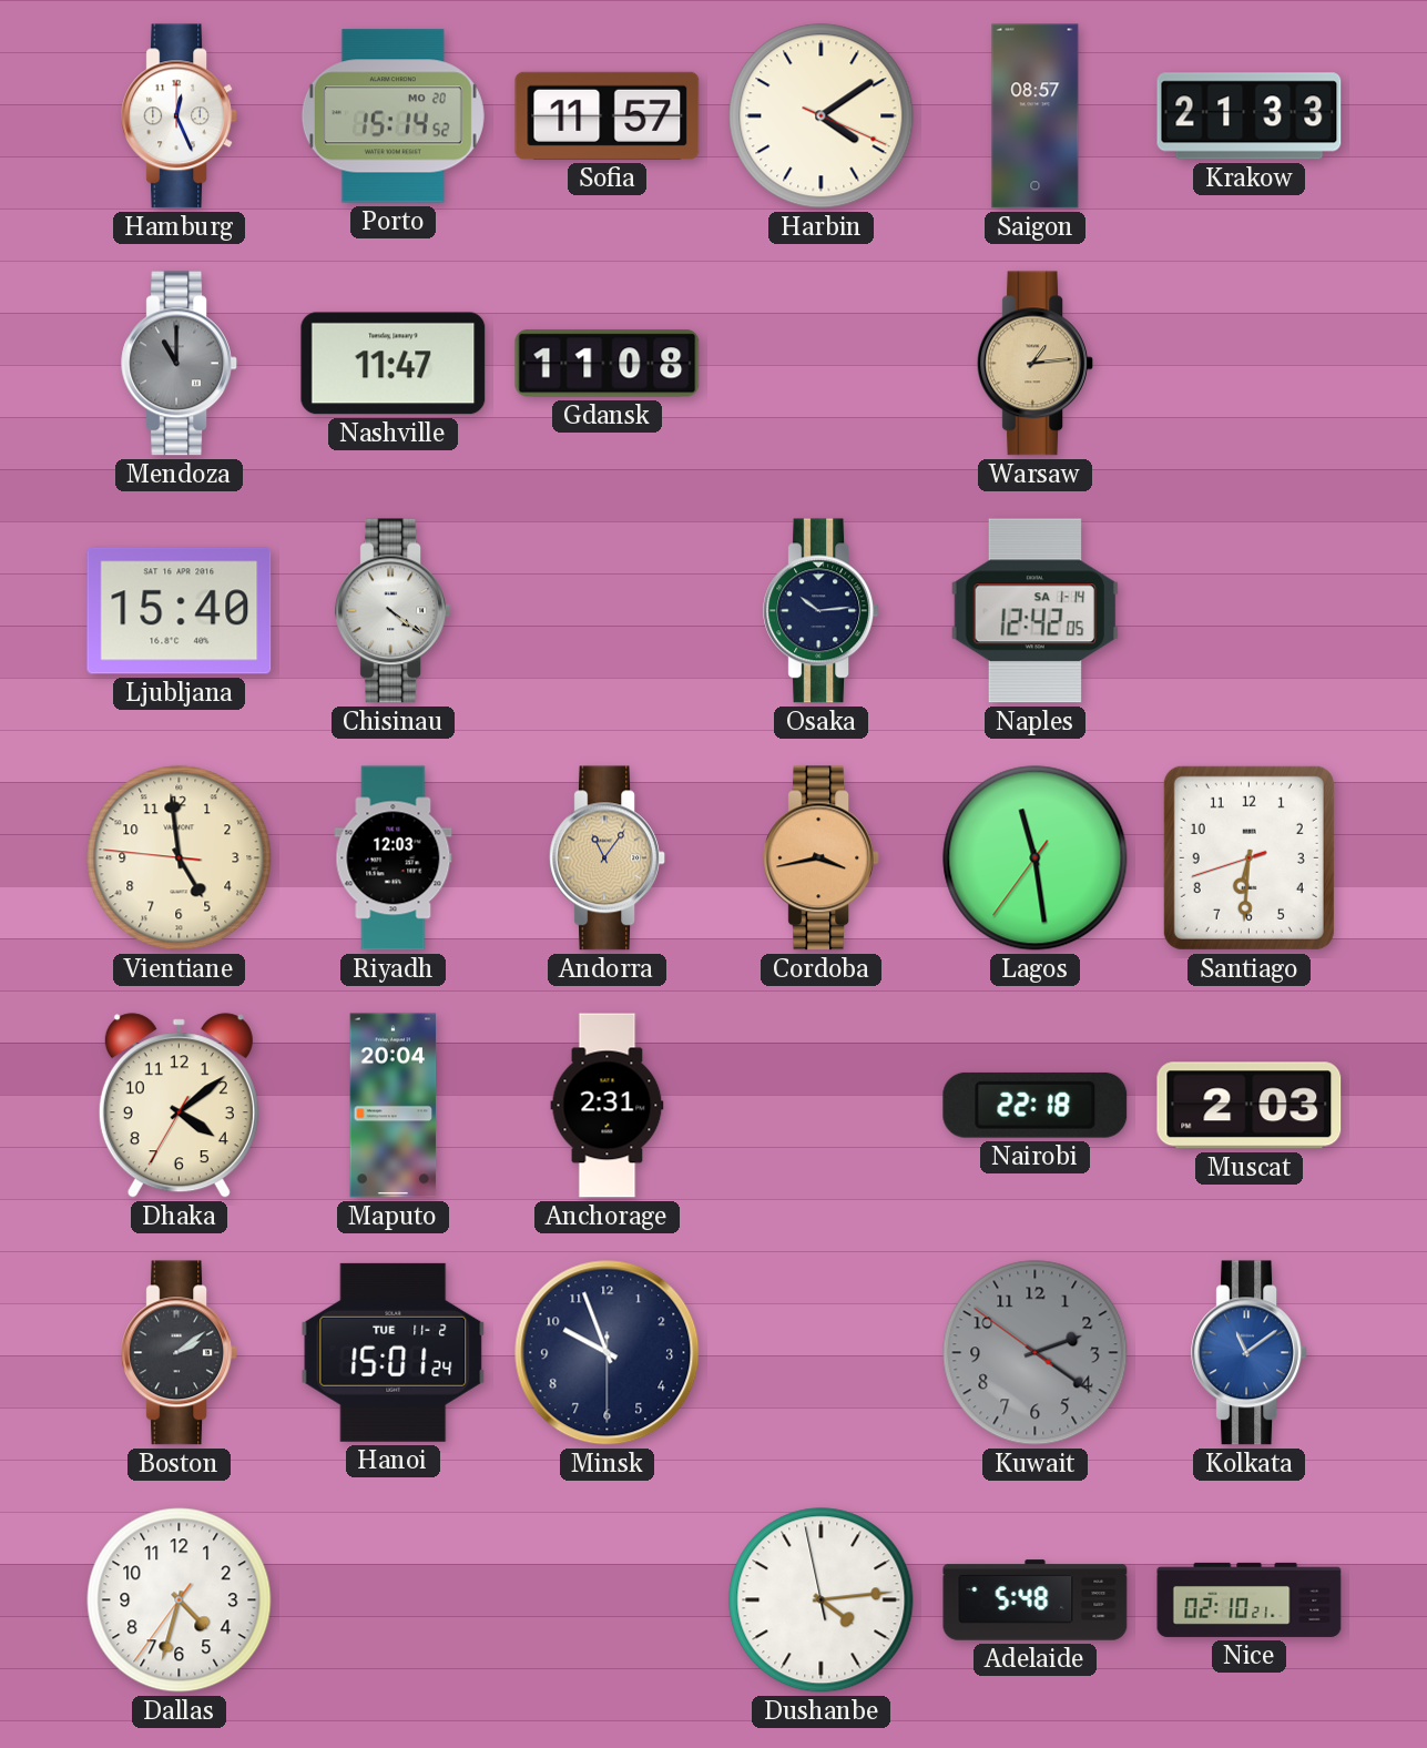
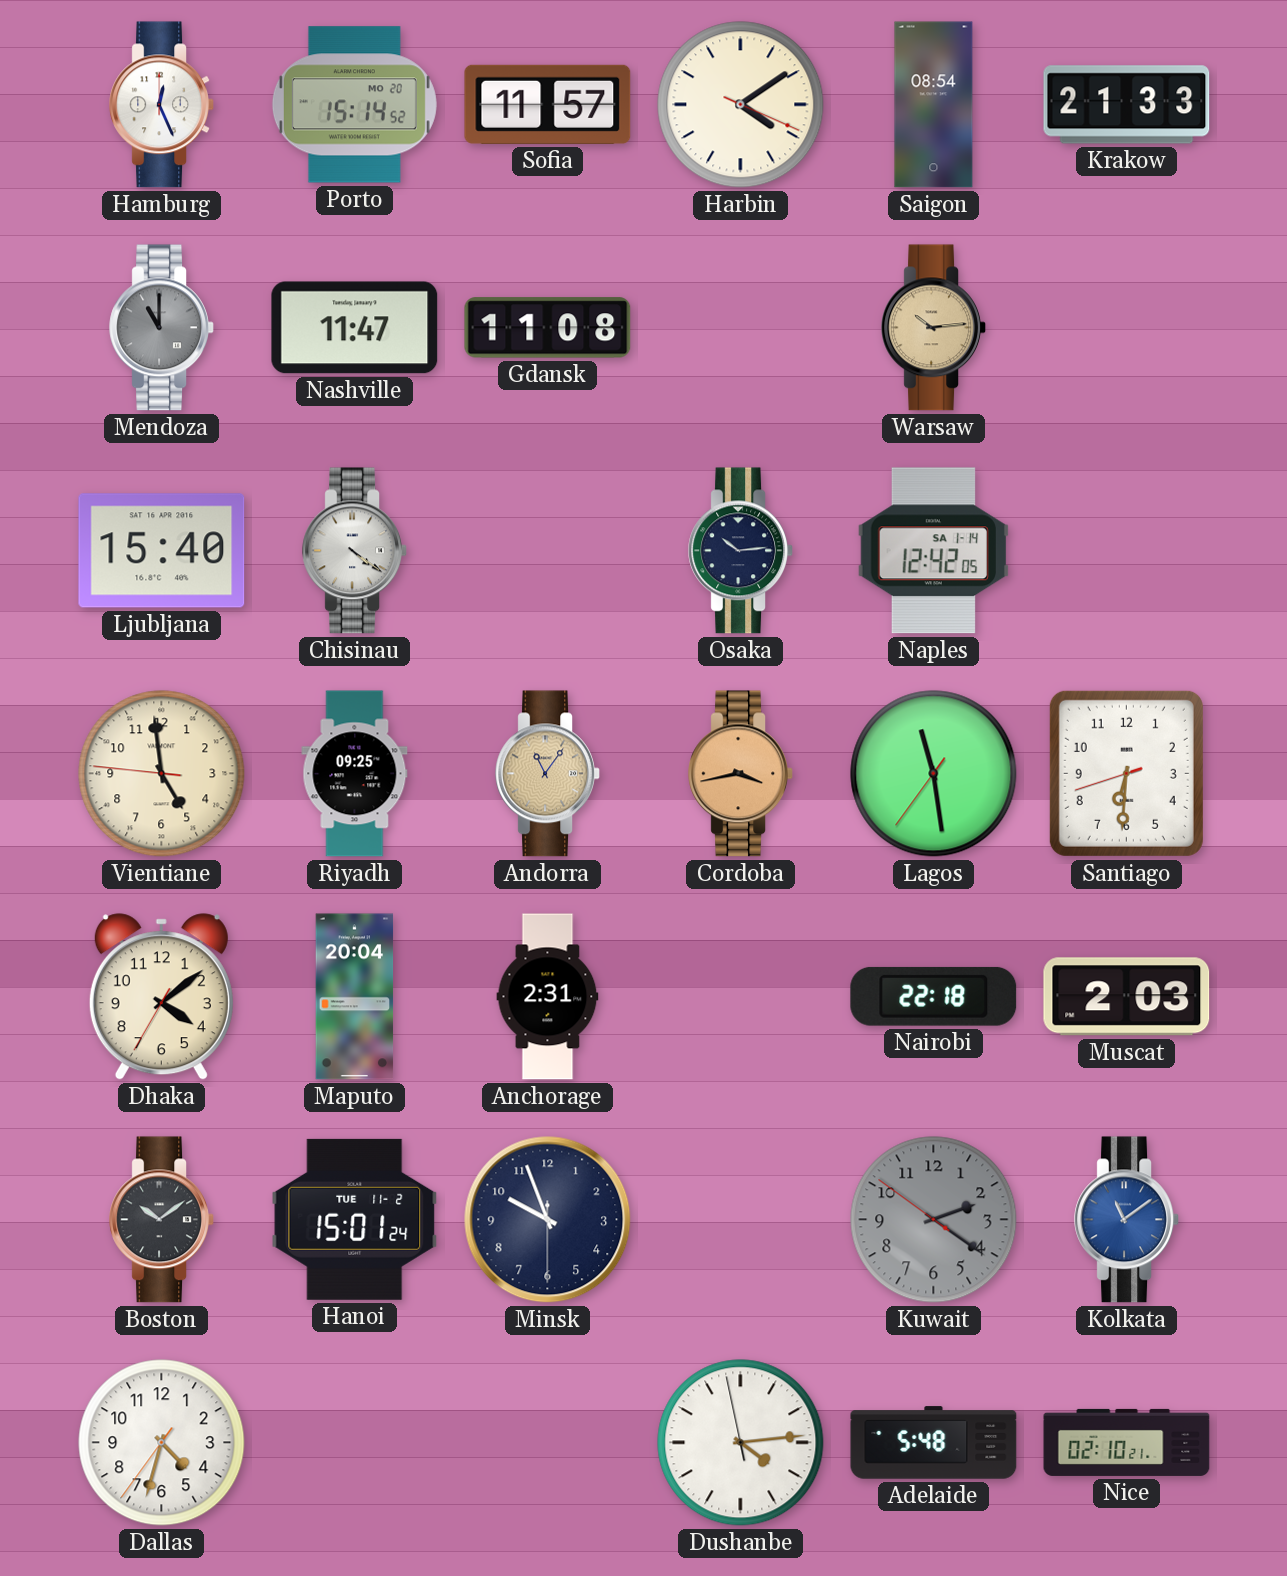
Saigon: 08:57 -> 08:54 (934, 105)
Warsaw: 1:14 -> 10:14 (933, 328)
Riyadh: 12:03 -> 09:25 (355, 774)
Boston: 2:09 -> 10:09 (161, 1220)
